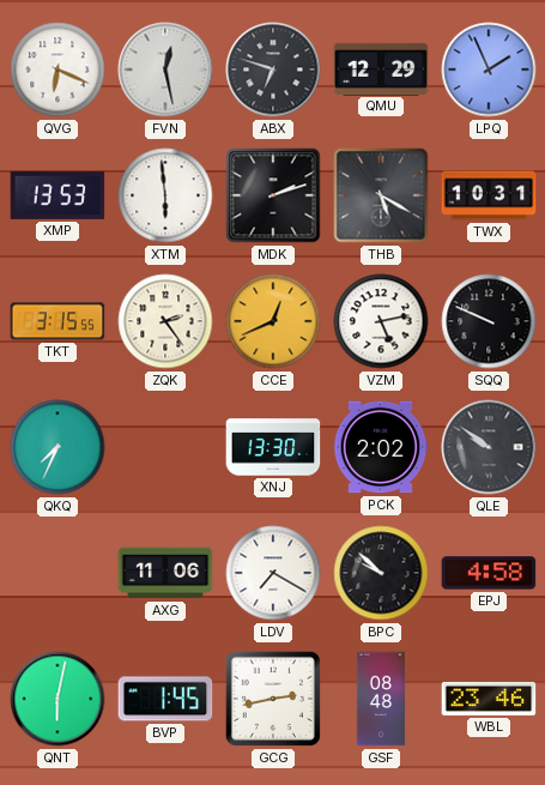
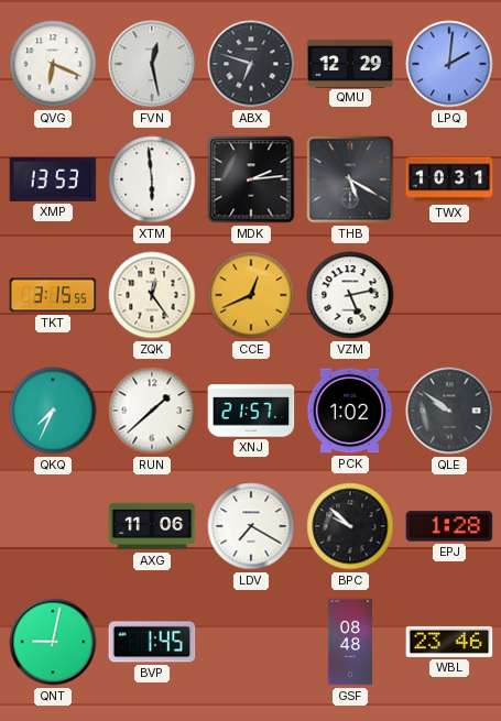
LPQ: 1:56 -> 2:01 (449, 64)
MDK: 2:12 -> 2:14 (251, 179)
ZQK: 2:24 -> 12:24 (152, 295)
SQQ: 9:49 -> none (489, 321)
RUN: none -> 1:38 (152, 411)
XNJ: 13:30 -> 21:57 (251, 411)
PCK: 2:02 -> 1:02 (350, 411)
EPJ: 4:58 -> 1:28 (449, 526)
QNT: 6:02 -> 9:02 (53, 642)
GCG: 2:43 -> none (273, 699)
